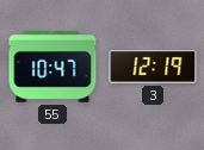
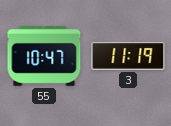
3: 12:19 -> 11:19 (128, 56)
